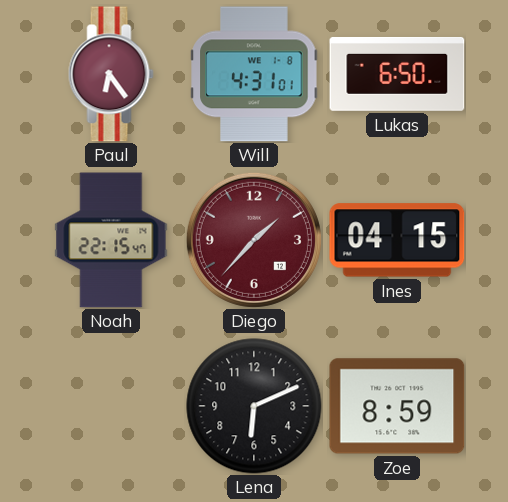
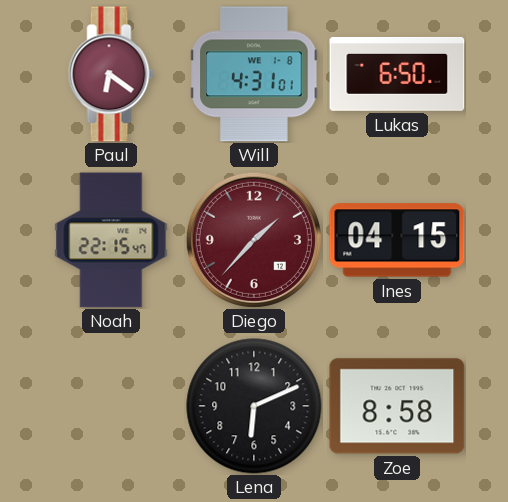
Paul: 6:24 -> 6:21 (111, 74)
Zoe: 8:59 -> 8:58 (397, 406)
